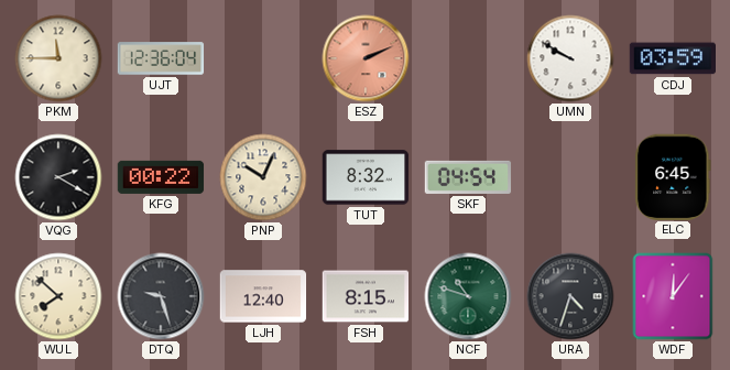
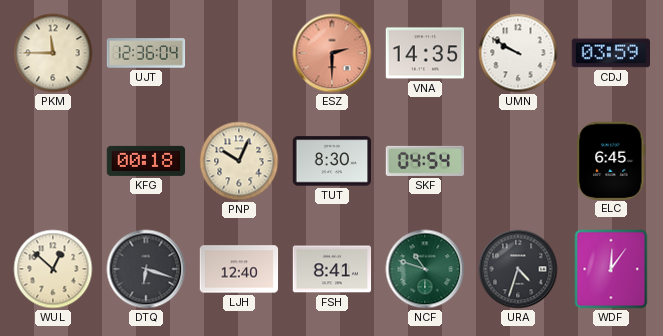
ESZ: 2:11 -> 2:30 (332, 53)
VNA: none -> 14:35 (425, 53)
VQG: 2:20 -> none (58, 177)
KFG: 00:22 -> 00:18 (146, 161)
TUT: 8:32 -> 8:30 (332, 161)
WUL: 7:52 -> 12:52 (53, 269)
DTQ: 9:27 -> 6:18 (146, 269)
FSH: 8:15 -> 8:41 (332, 269)
